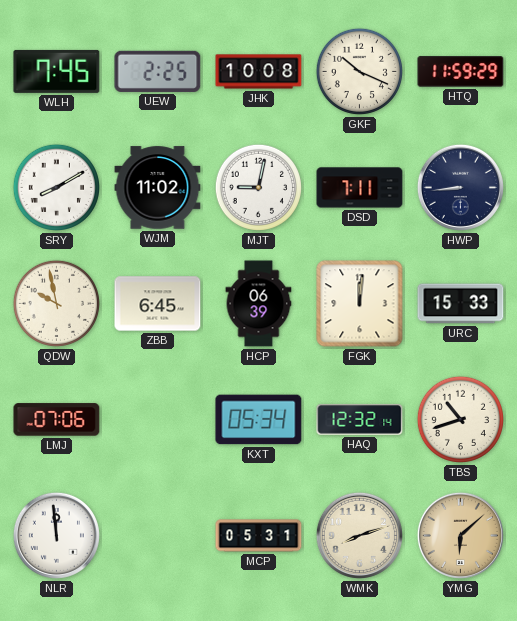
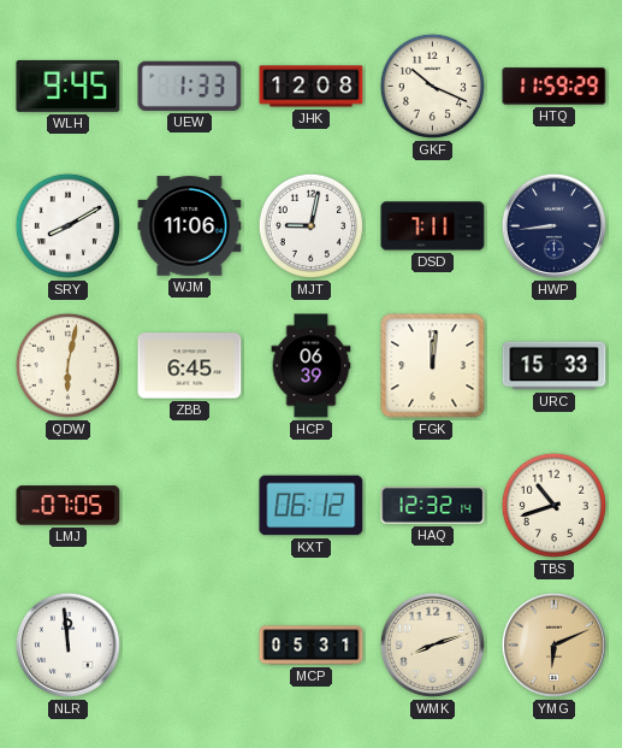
WLH: 7:45 -> 9:45 (69, 86)
UEW: 2:25 -> 1:33 (190, 86)
JHK: 10:08 -> 12:08 (312, 87)
WJM: 11:02 -> 11:06 (190, 226)
QDW: 9:58 -> 6:02 (67, 365)
LMJ: 07:06 -> 07:05 (69, 506)
KXT: 05:34 -> 06:12 (312, 506)
YMG: 6:08 -> 6:11 (553, 644)
